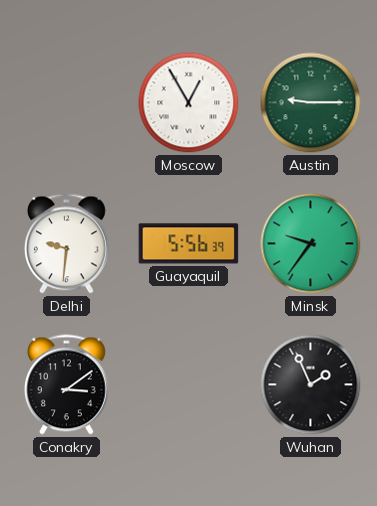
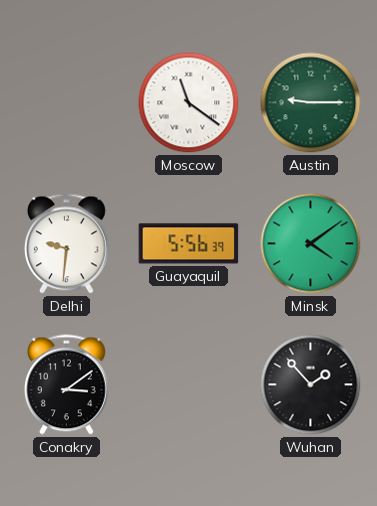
Moscow: 12:55 -> 11:21 (189, 103)
Minsk: 9:36 -> 4:09 (311, 244)
Wuhan: 1:56 -> 1:53 (311, 385)
